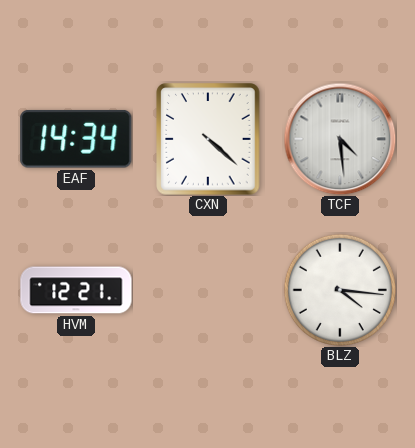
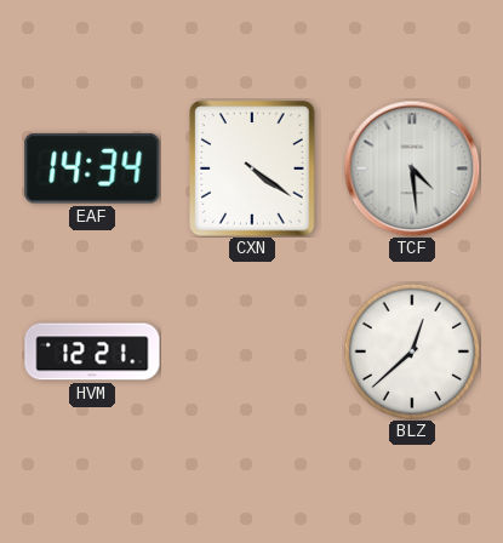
CXN: 4:22 -> 4:21 (252, 168)
BLZ: 4:16 -> 12:38 (412, 351)
